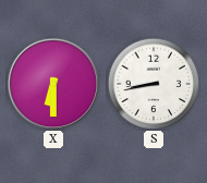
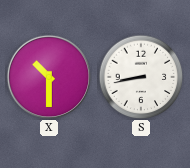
X: 6:30 -> 10:30 (49, 77)
